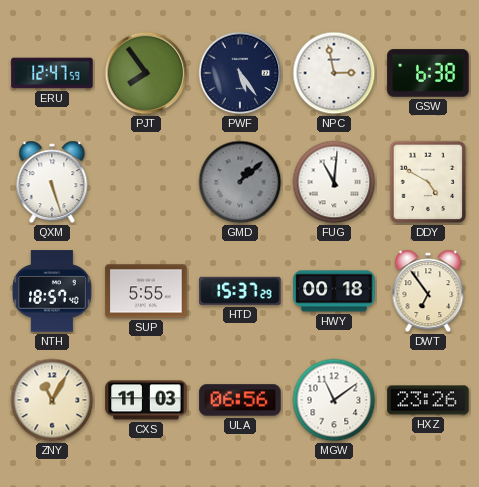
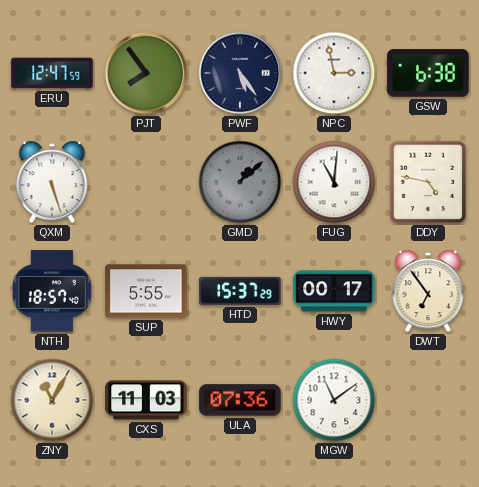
DDY: 4:50 -> 4:47 (428, 182)
HWY: 00:18 -> 00:17 (334, 291)
ULA: 06:56 -> 07:36 (240, 400)
HXZ: 23:26 -> none (428, 400)
